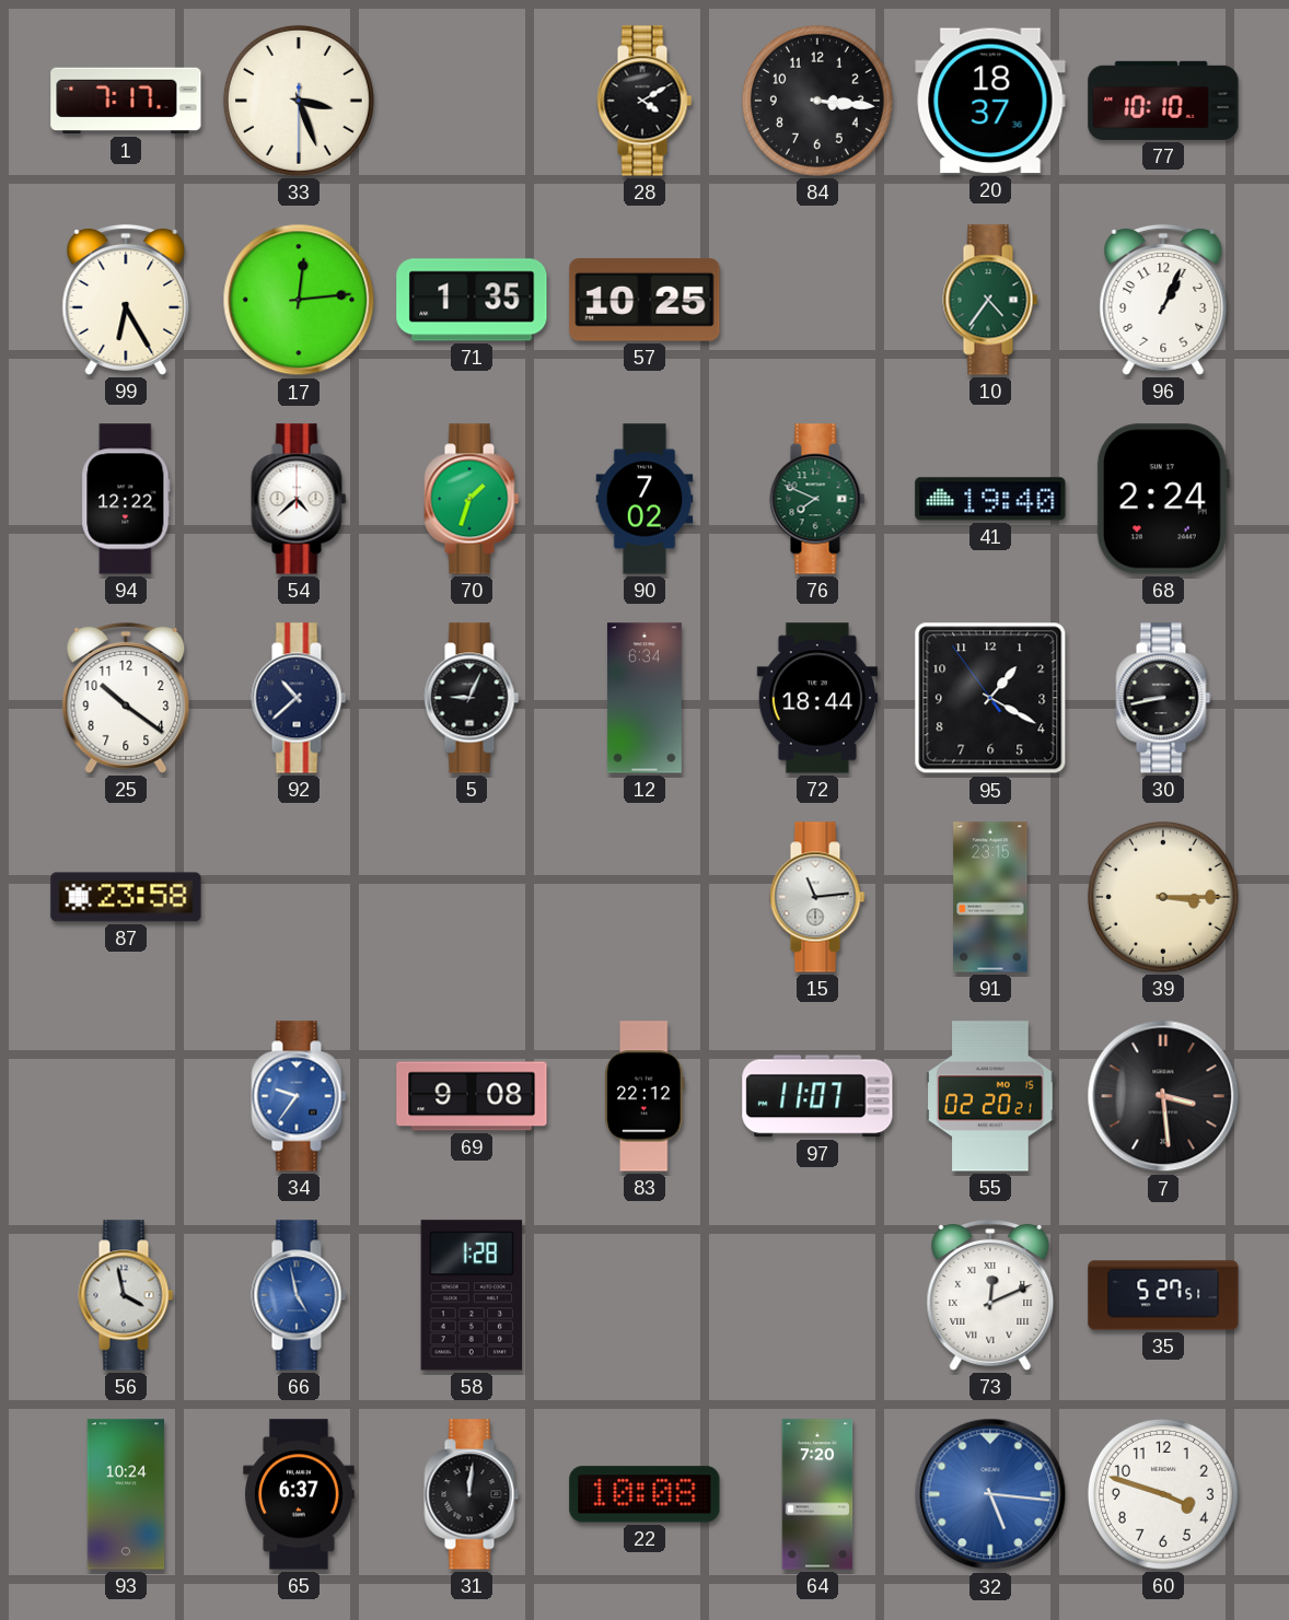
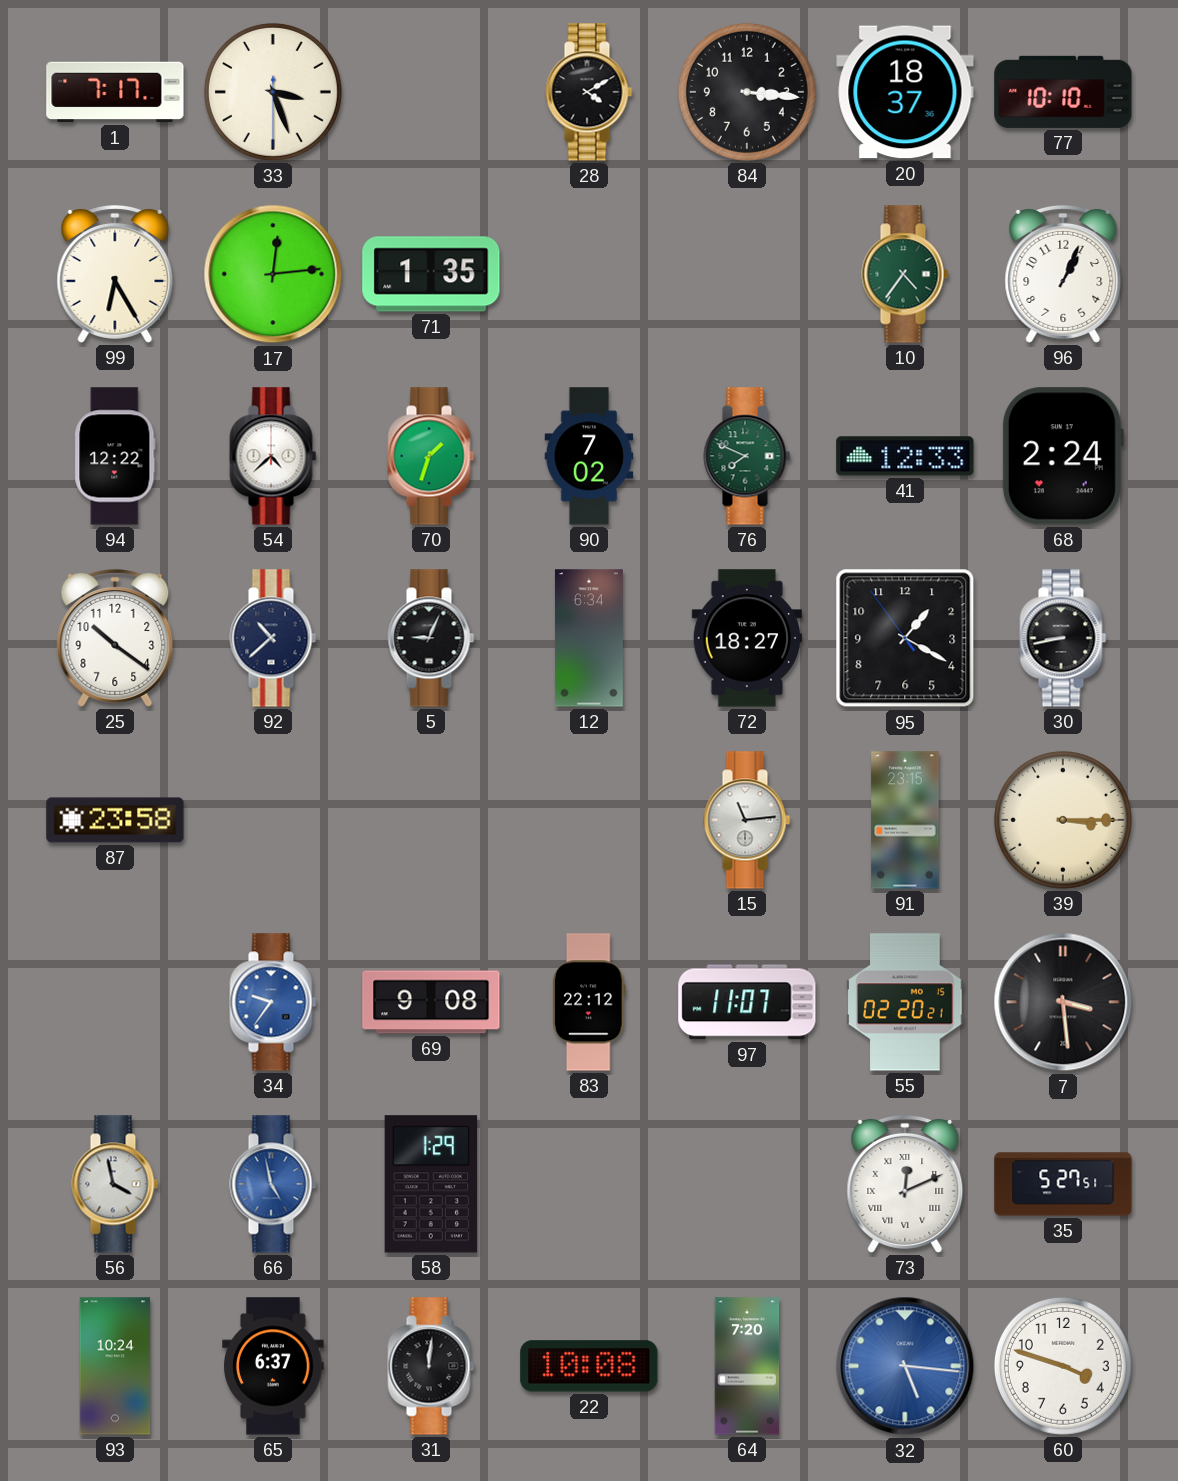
57: 10:25 -> none (644, 300)
41: 19:40 -> 12:33 (905, 456)
72: 18:44 -> 18:27 (747, 638)
58: 1:28 -> 1:29 (431, 1184)
